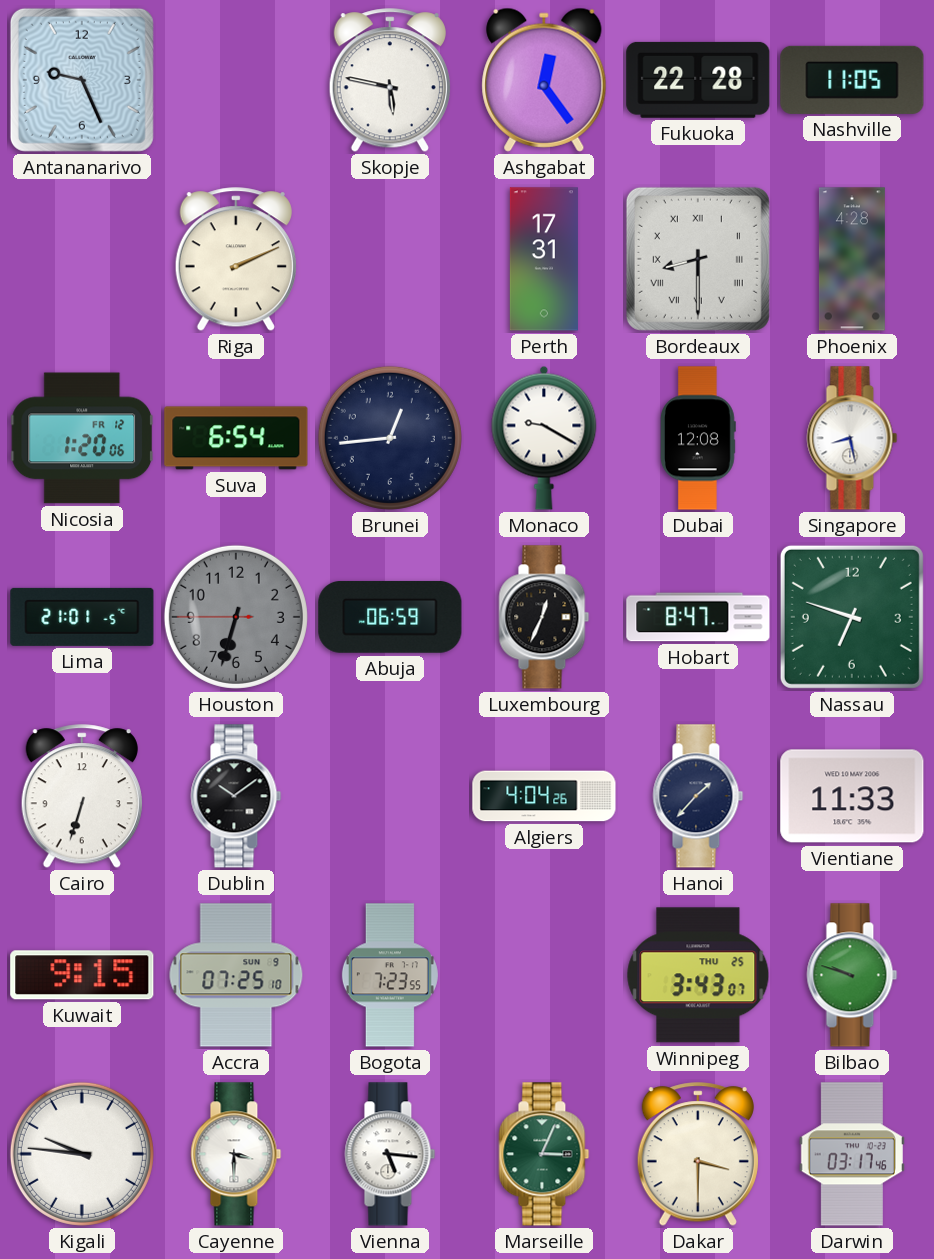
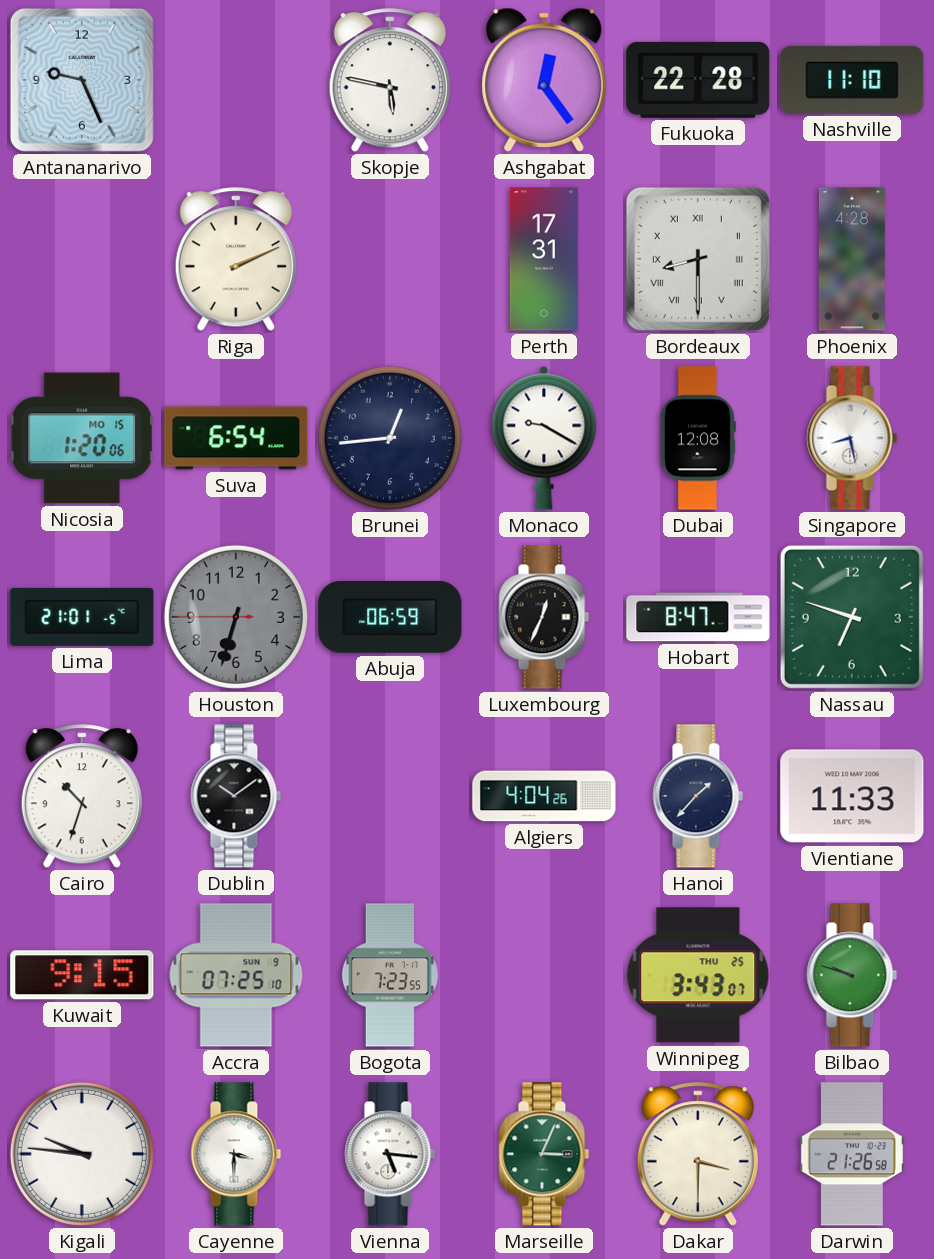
Nashville: 11:05 -> 11:10 (852, 80)
Nicosia date: FR 12 -> MO 15 (82, 438)
Cairo: 6:33 -> 10:33 (82, 797)
Darwin: 03:17 -> 21:26 (852, 1154)
